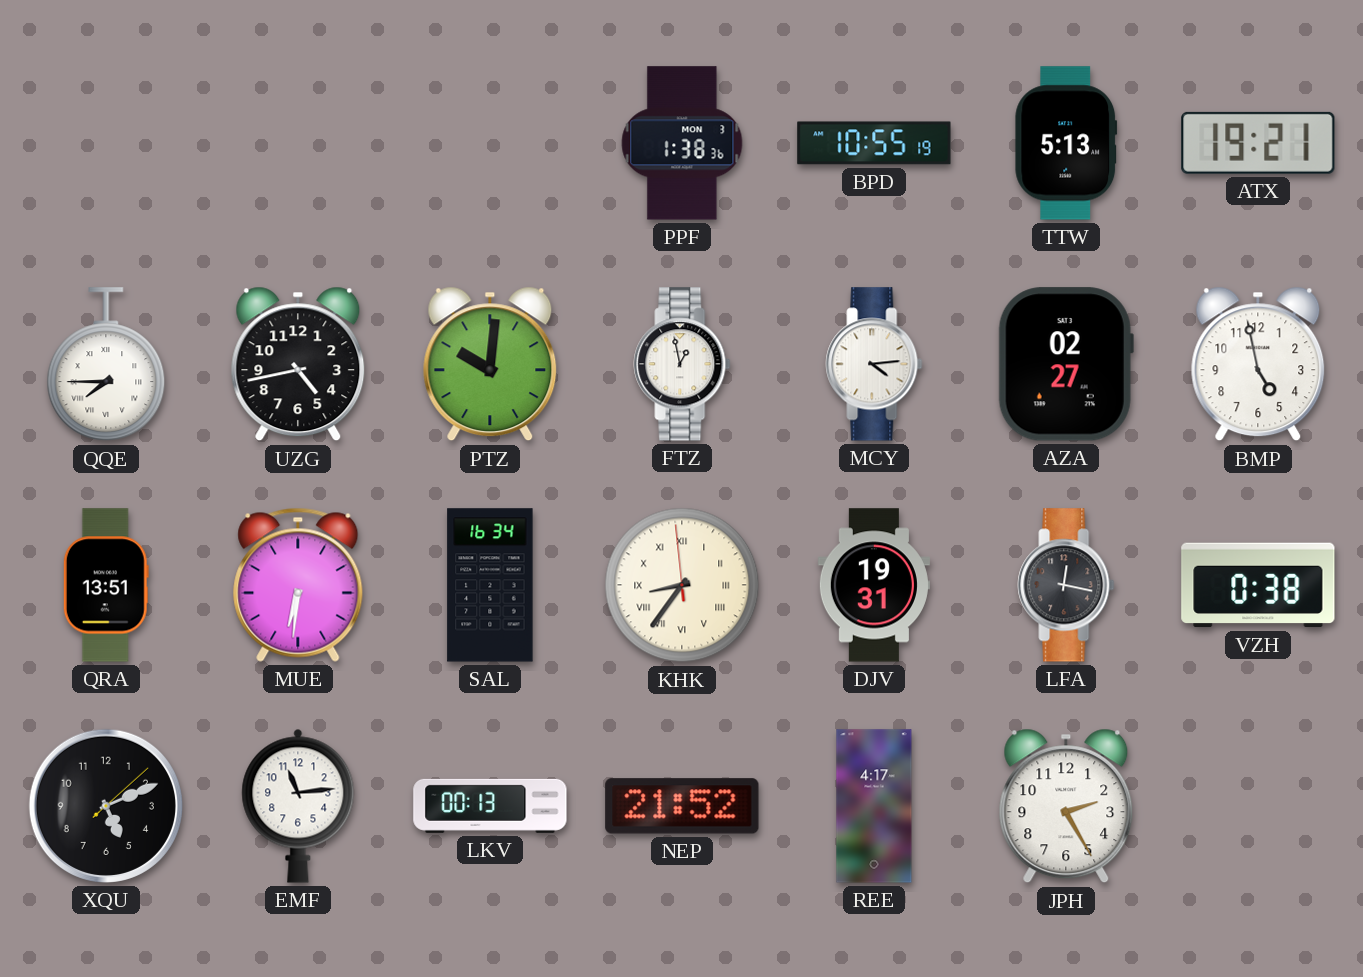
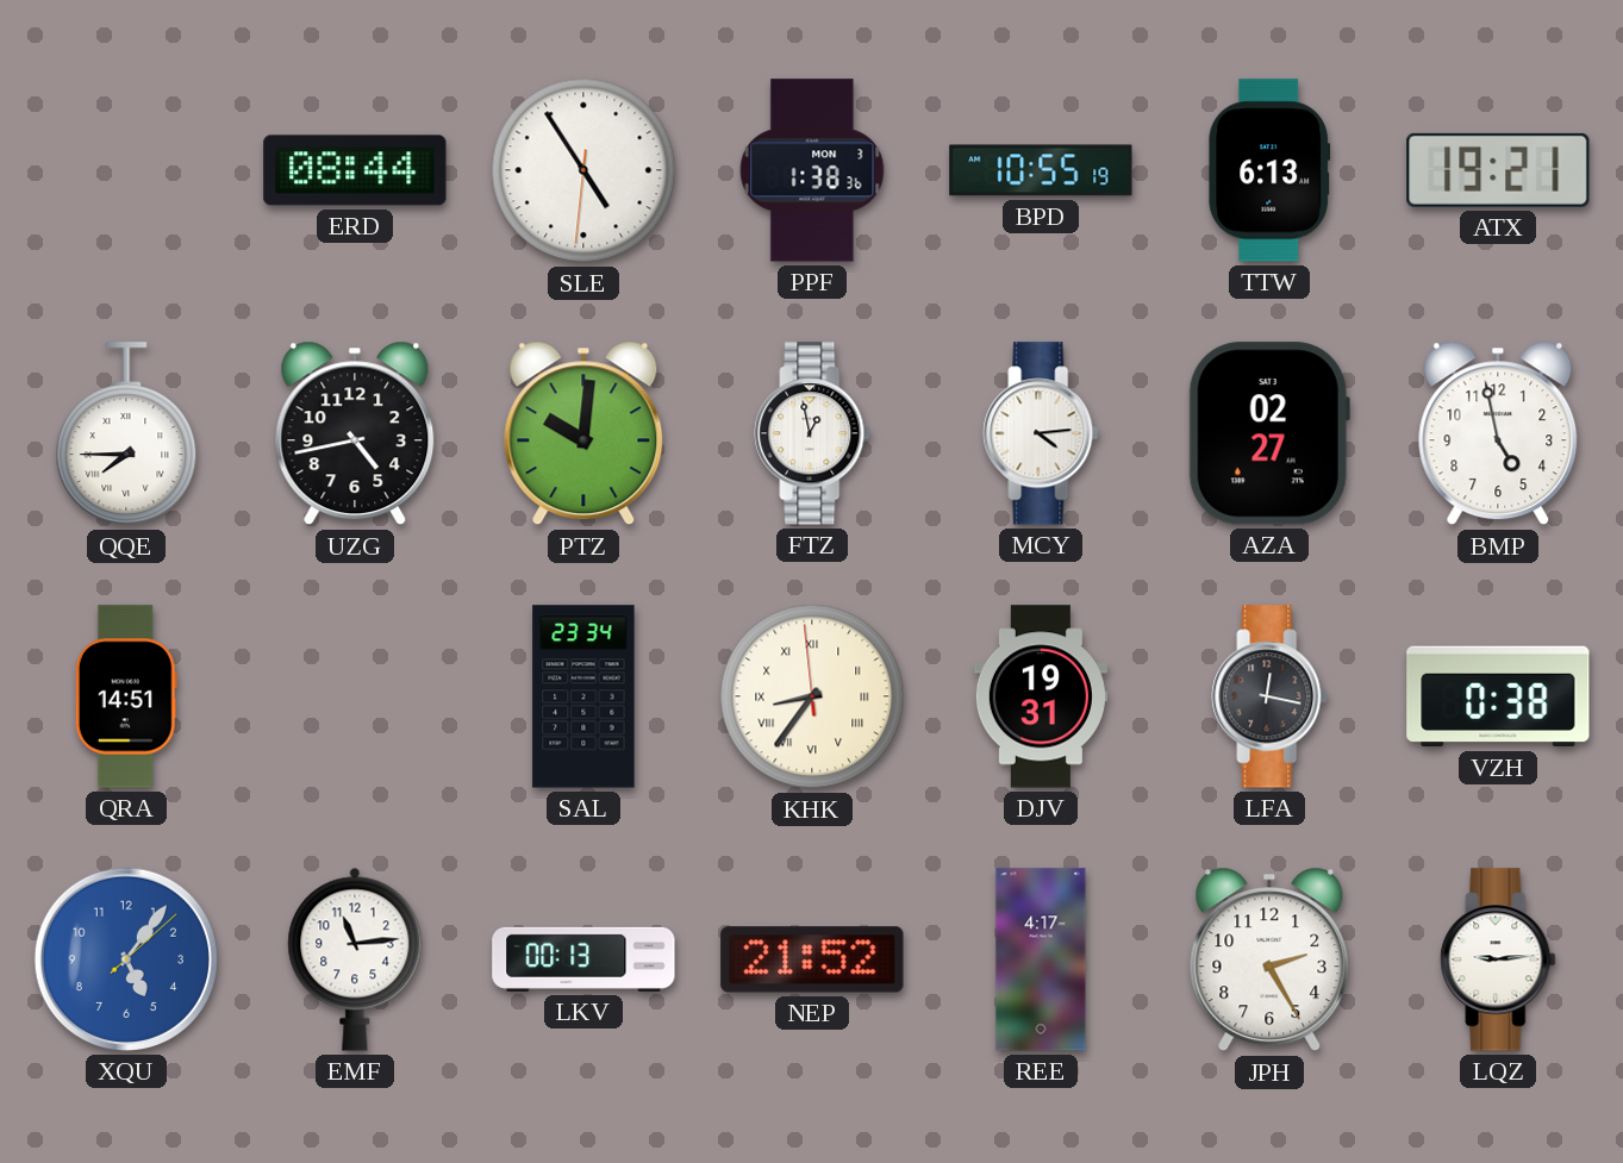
ERD: none -> 08:44 (355, 170)
SLE: none -> 4:54 (583, 170)
TTW: 5:13 -> 6:13 (1269, 170)
QRA: 13:51 -> 14:51 (126, 696)
MUE: 6:31 -> none (298, 585)
SAL: 16:34 -> 23:34 (583, 696)
XQU: 5:11 -> 5:06 (126, 959)
XQU dial: black -> blue (126, 959)
LQZ: none -> 9:14 (1498, 959)
